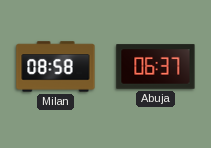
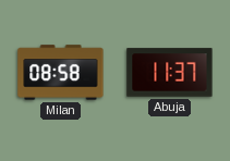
Abuja: 06:37 -> 11:37 (170, 73)
